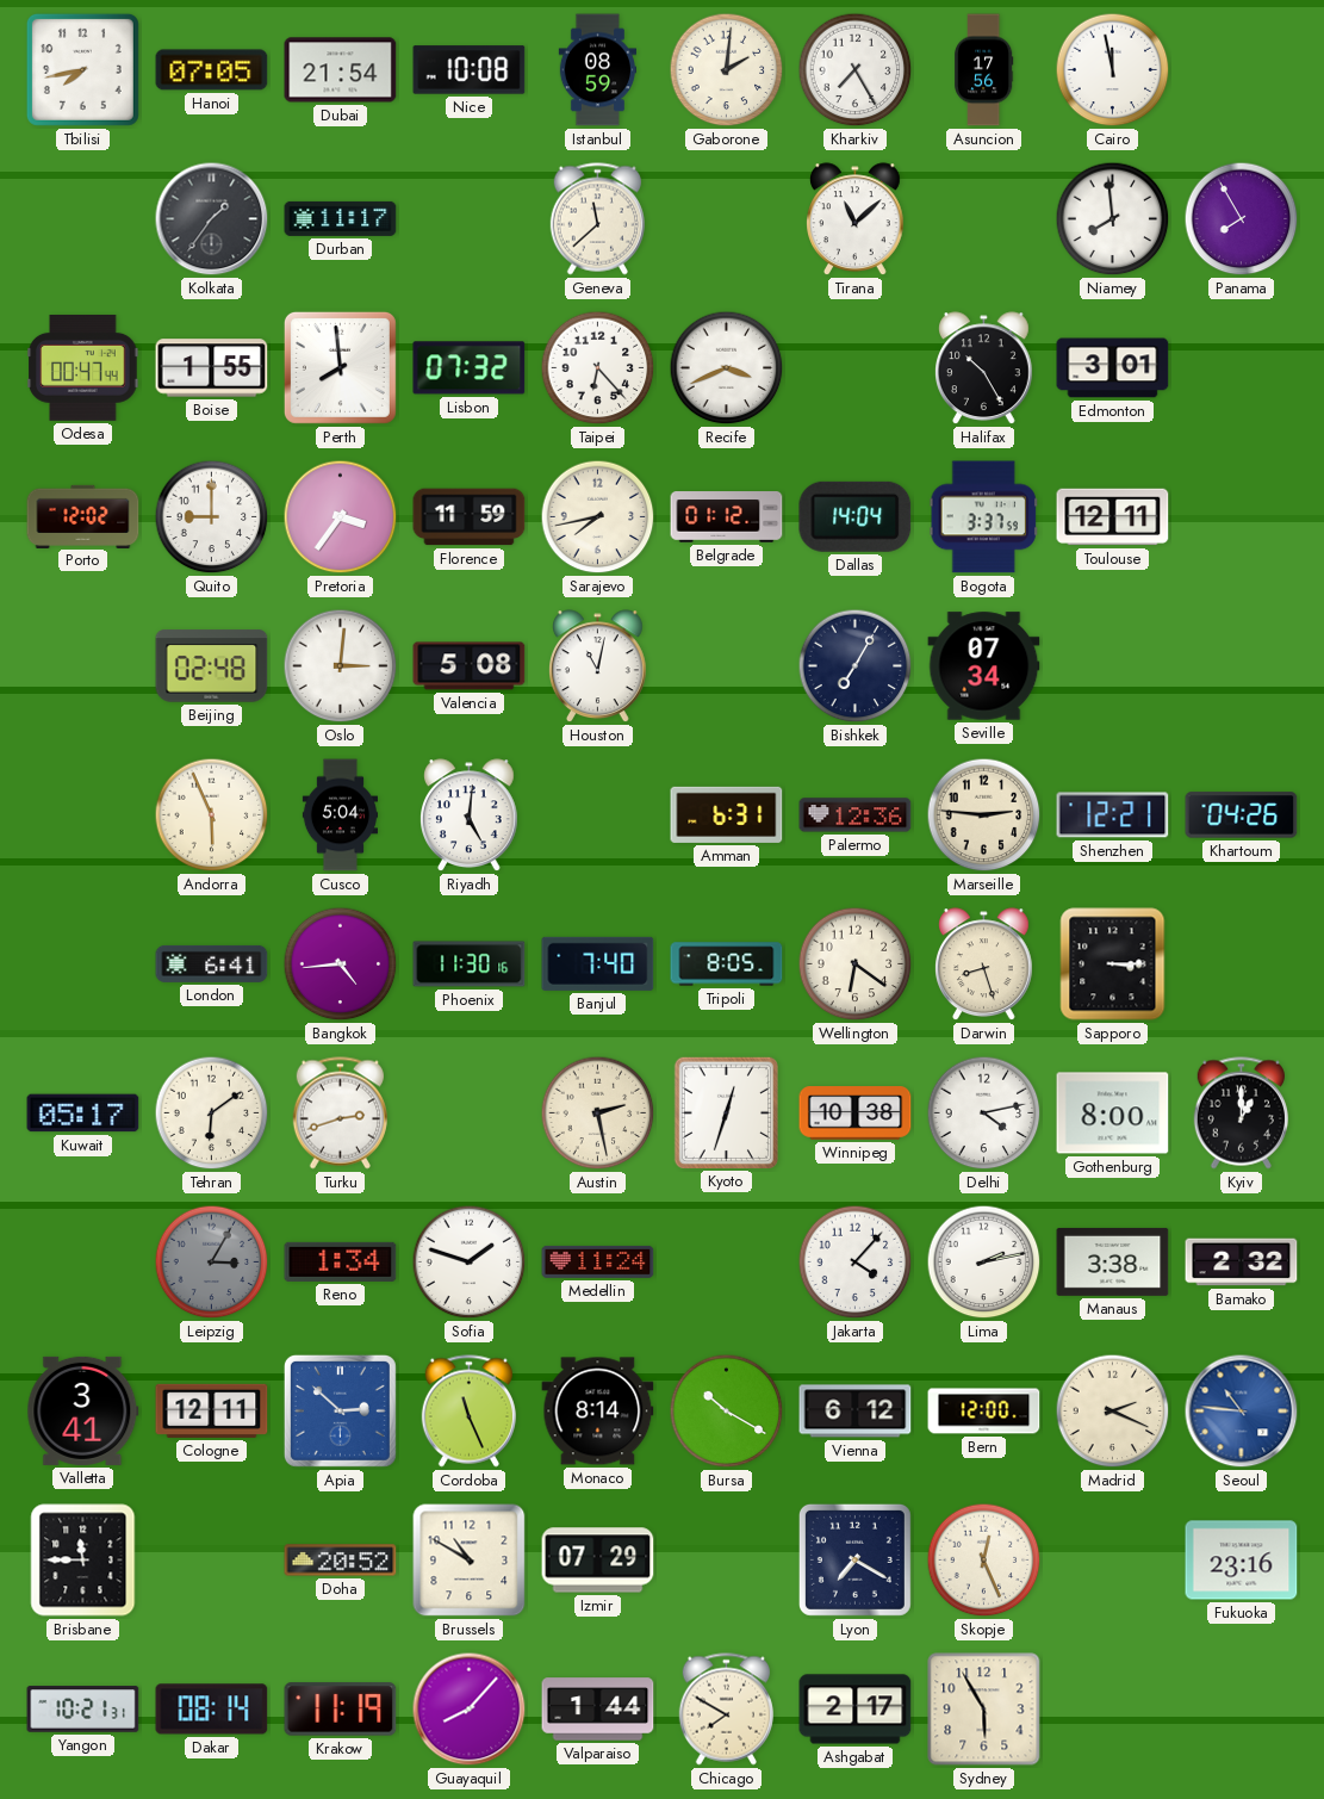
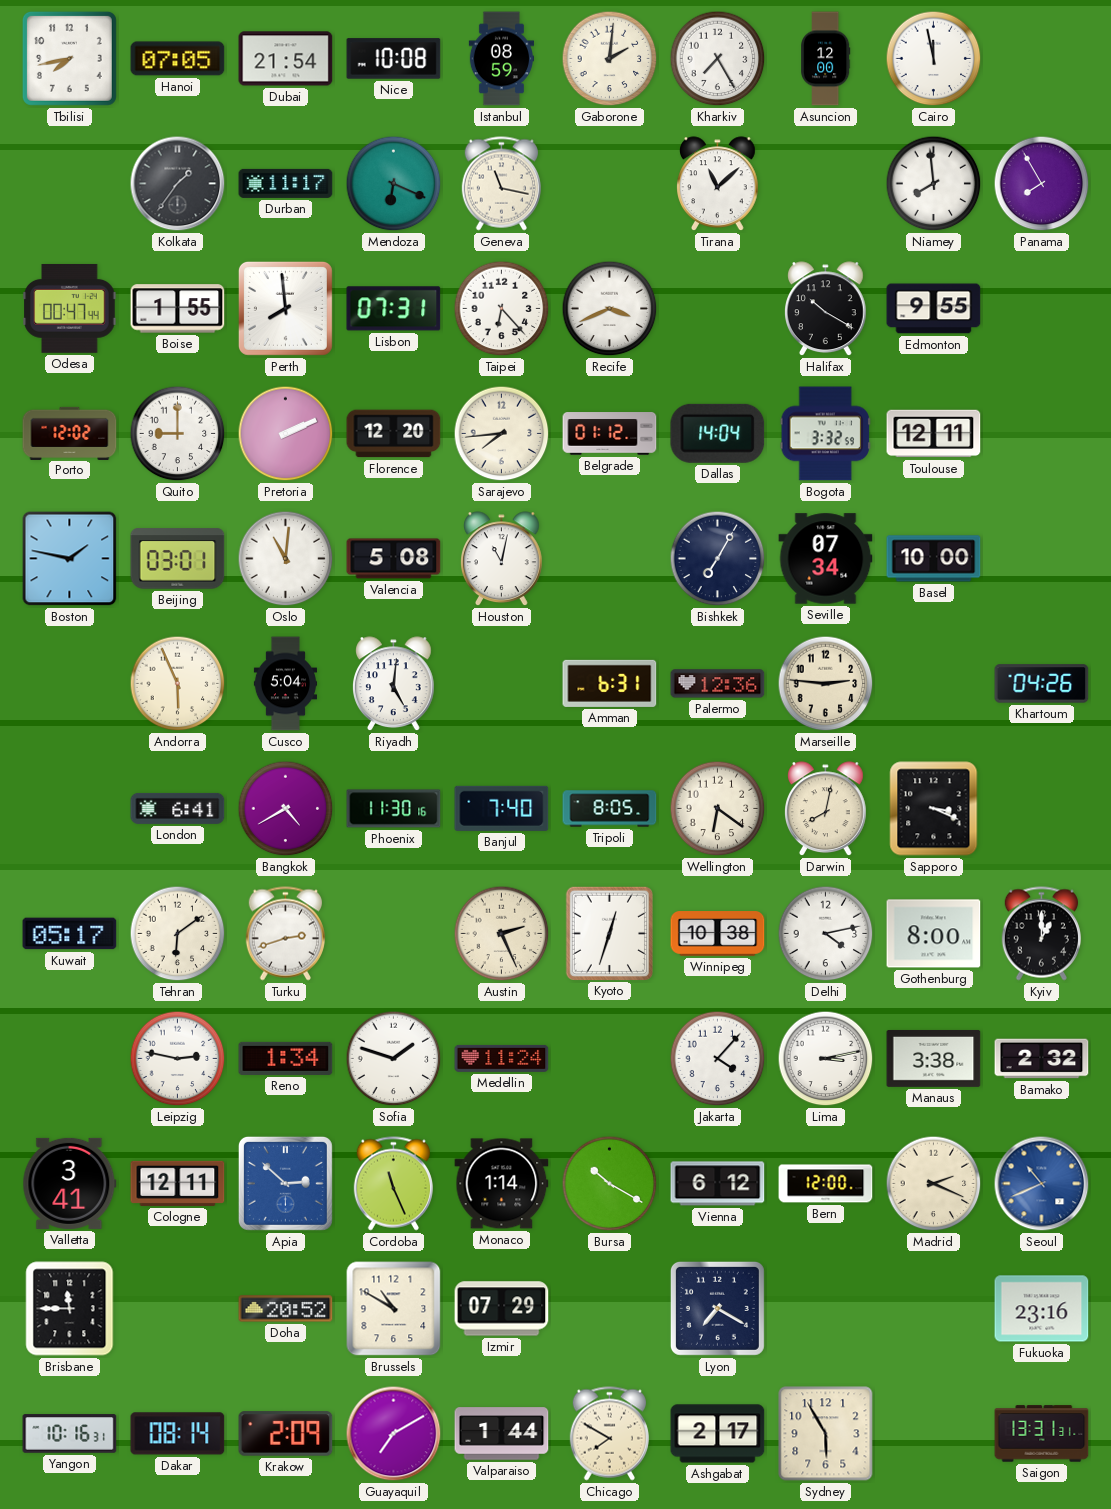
Asuncion: 17:56 -> 12:00 (825, 59)
Mendoza: none -> 6:19 (394, 184)
Geneva: 11:38 -> 11:17 (501, 184)
Lisbon: 07:32 -> 07:31 (394, 309)
Halifax: 10:25 -> 10:20 (826, 309)
Edmonton: 3:01 -> 9:55 (934, 309)
Pretoria: 3:36 -> 2:11 (286, 434)
Florence: 11:59 -> 12:20 (394, 434)
Sarajevo: 7:43 -> 7:44 (502, 434)
Bogota: 3:37 -> 3:32 (825, 434)
Boston: none -> 1:47 (70, 559)
Beijing: 02:48 -> 03:01 (178, 559)
Oslo: 3:01 -> 11:01 (286, 559)
Basel: none -> 10:00 (934, 559)
Shenzhen: 12:21 -> none (1113, 815)
Bangkok: 4:44 -> 4:40 (286, 809)
Darwin: 8:27 -> 8:02 (826, 809)
Sapporo: 3:15 -> 3:19 (934, 809)
Austin: 2:28 -> 2:26 (502, 934)
Leipzig: 3:05 -> 2:47 (178, 1059)
Leipzig dial: grey -> white (178, 1059)
Lima: 2:13 -> 3:13 (826, 1059)
Monaco: 8:14 -> 1:14 (502, 1184)
Seoul: 10:46 -> 10:41 (1042, 1184)
Skopje: 12:26 -> none (984, 1561)
Yangon: 10:21 -> 10:16 (70, 1434)
Krakow: 11:19 -> 2:09 (286, 1434)
Guayaquil: 8:07 -> 7:10 (394, 1434)
Saigon: none -> 13:31 (1042, 1434)
